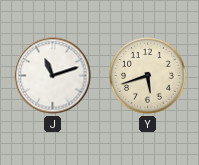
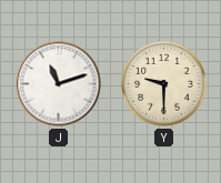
Y: 5:42 -> 9:30 (164, 84)
